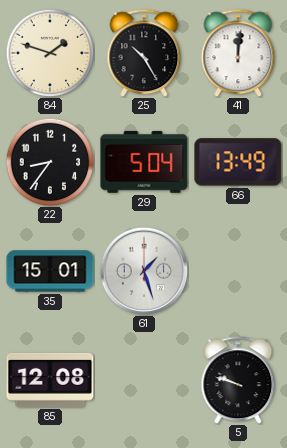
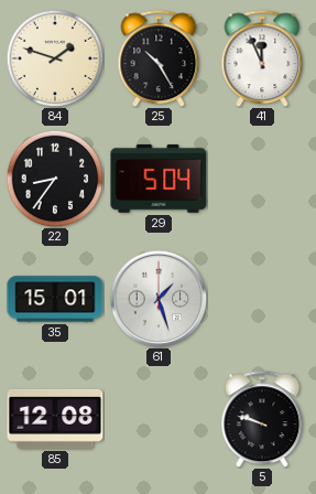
41: 12:01 -> 11:56 (262, 58)
66: 13:49 -> none (238, 162)
